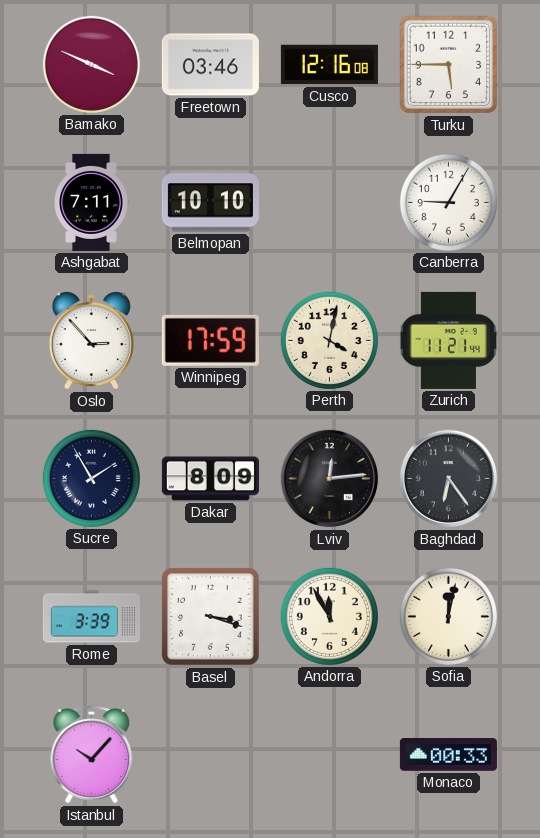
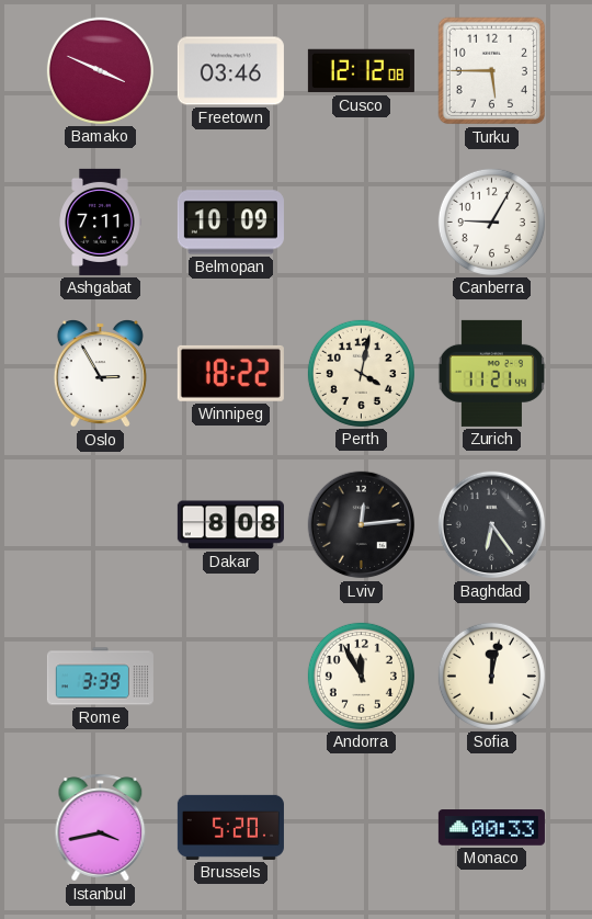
Cusco: 12:16 -> 12:12 (361, 71)
Belmopan: 10:10 -> 10:09 (230, 223)
Oslo: 2:53 -> 2:55 (100, 374)
Winnipeg: 17:59 -> 18:22 (230, 373)
Sucre: 1:55 -> none (91, 478)
Dakar: 8:09 -> 8:08 (230, 525)
Basel: 3:18 -> none (210, 616)
Istanbul: 10:07 -> 3:43 (101, 828)
Brussels: none -> 5:20 (230, 827)
